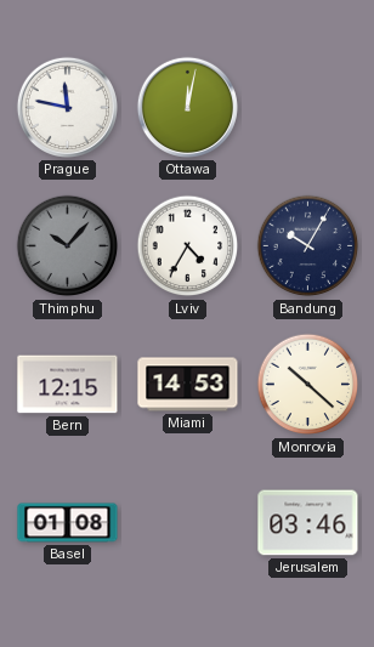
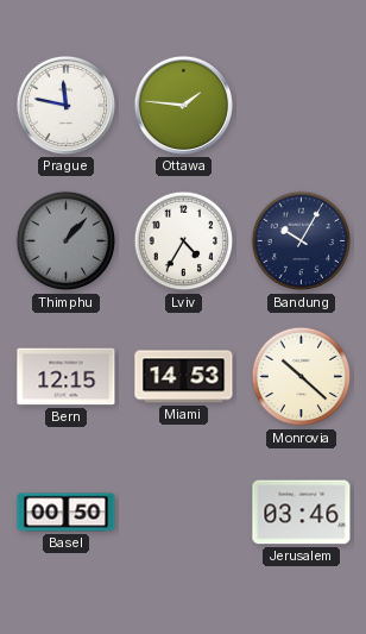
Ottawa: 12:02 -> 1:46 (183, 105)
Thimphu: 10:07 -> 1:07 (67, 241)
Basel: 01:08 -> 00:50 (67, 513)
